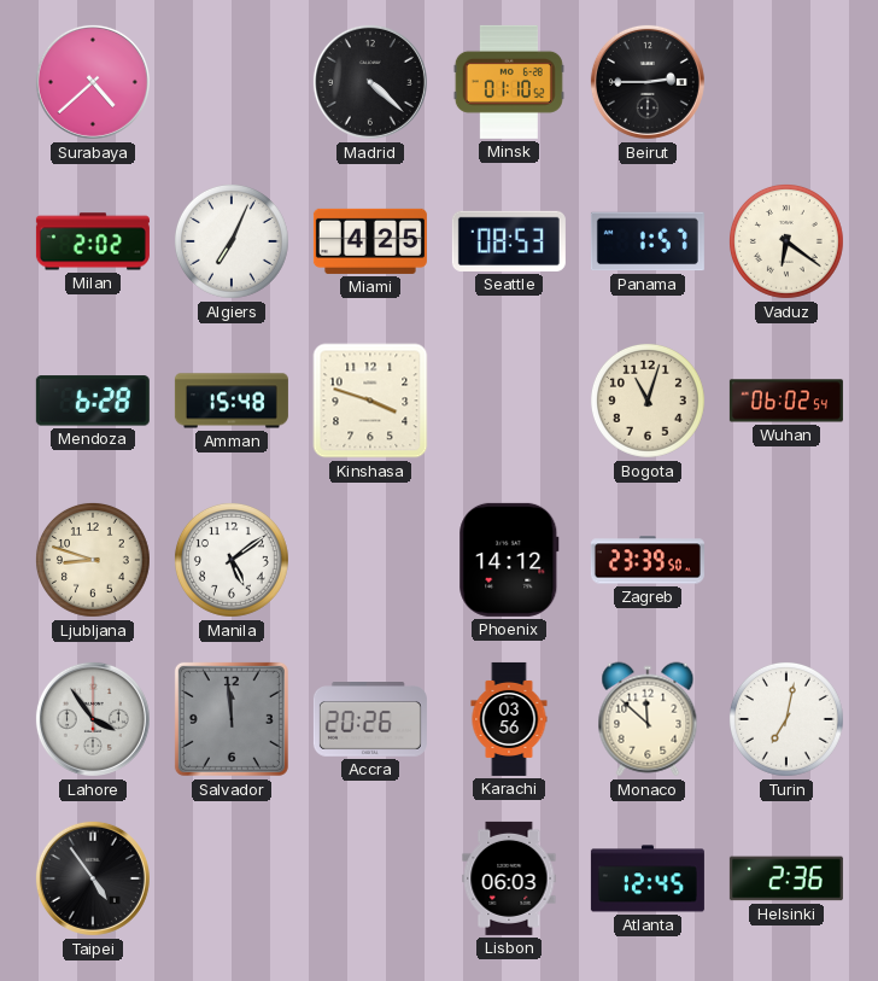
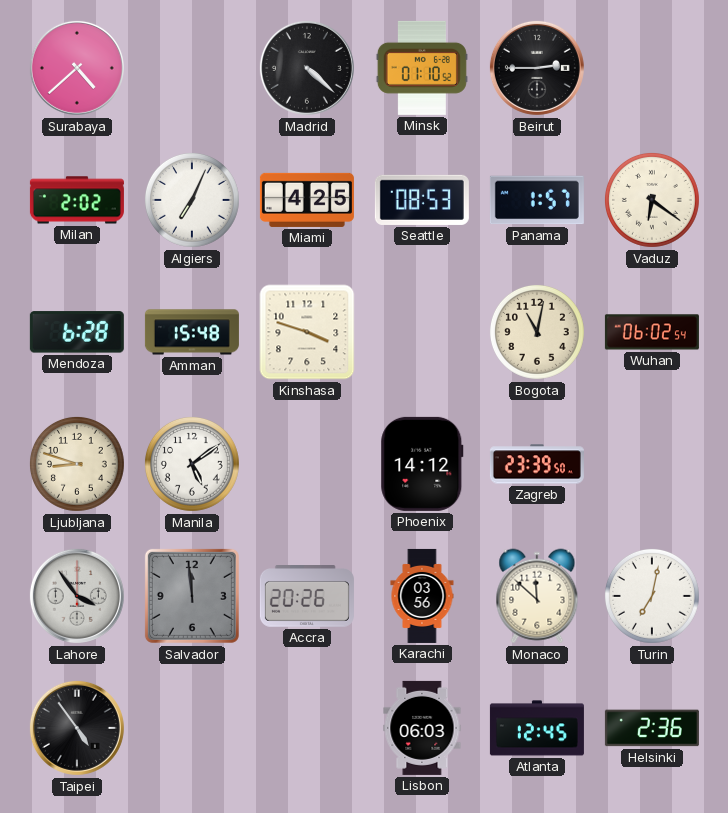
Bogota: 11:03 -> 11:02 (537, 332)
